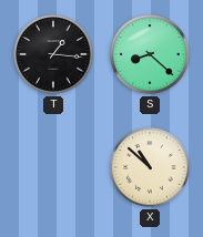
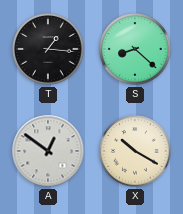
A: none -> 12:51 (48, 151)
X: 10:52 -> 10:20 (135, 151)
